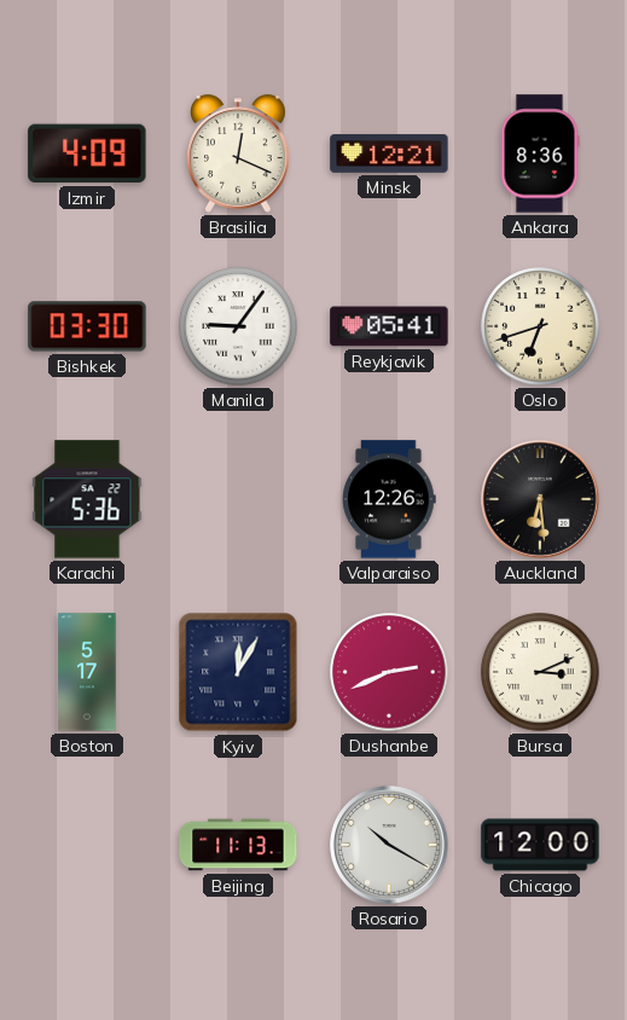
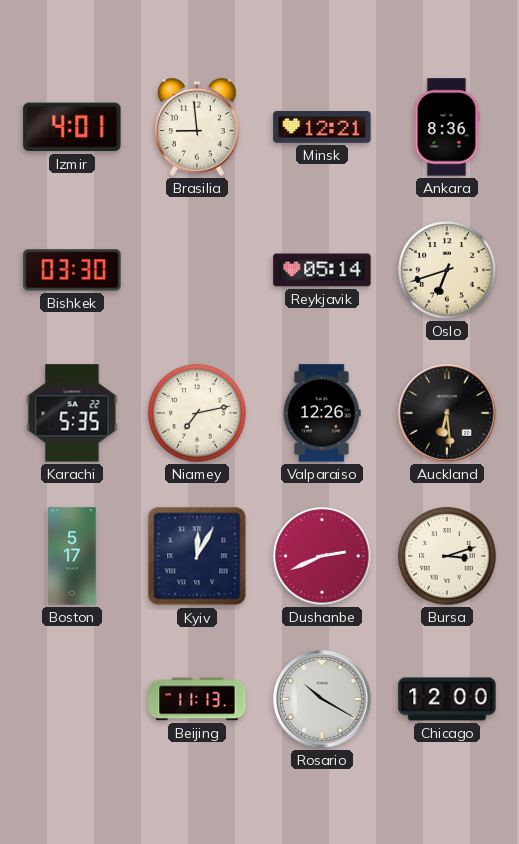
Izmir: 4:09 -> 4:01 (72, 127)
Brasilia: 12:19 -> 8:59 (198, 127)
Manila: 9:06 -> none (238, 326)
Reykjavik: 05:41 -> 05:14 (322, 270)
Karachi: 5:36 -> 5:35 (72, 413)
Niamey: none -> 7:13 (197, 413)
Bursa: 3:11 -> 3:12 (447, 556)
